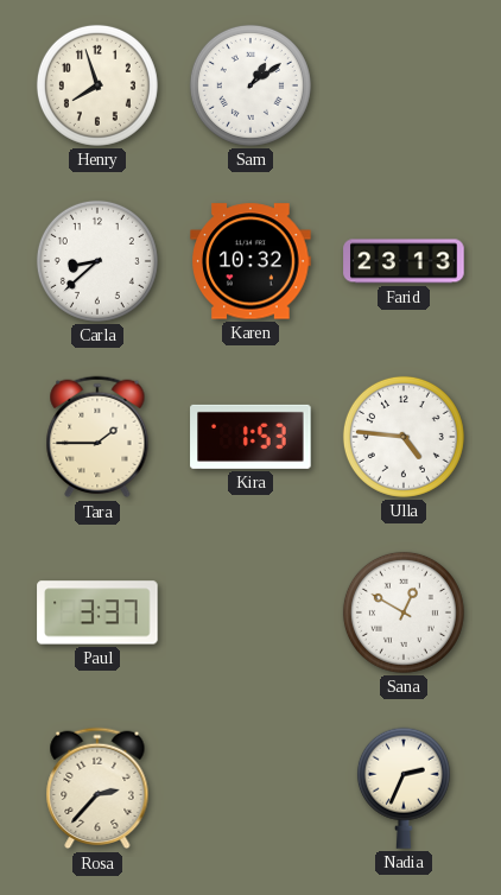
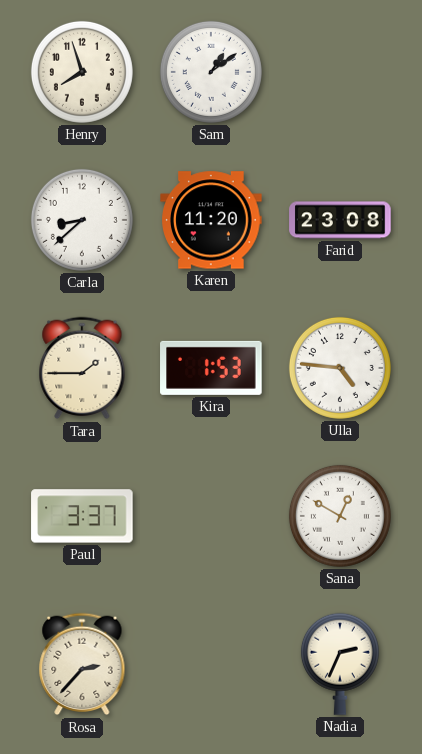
Karen: 10:32 -> 11:20 (211, 220)
Farid: 23:13 -> 23:08 (340, 220)
